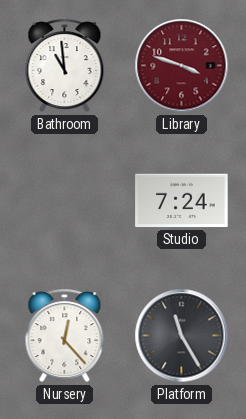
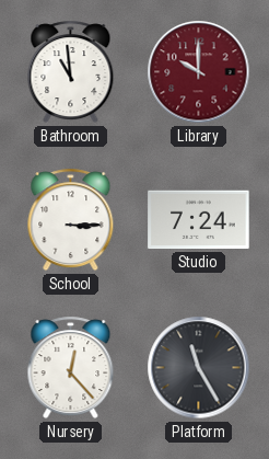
Library: 3:48 -> 10:00 (199, 72)
School: none -> 3:15 (71, 220)
